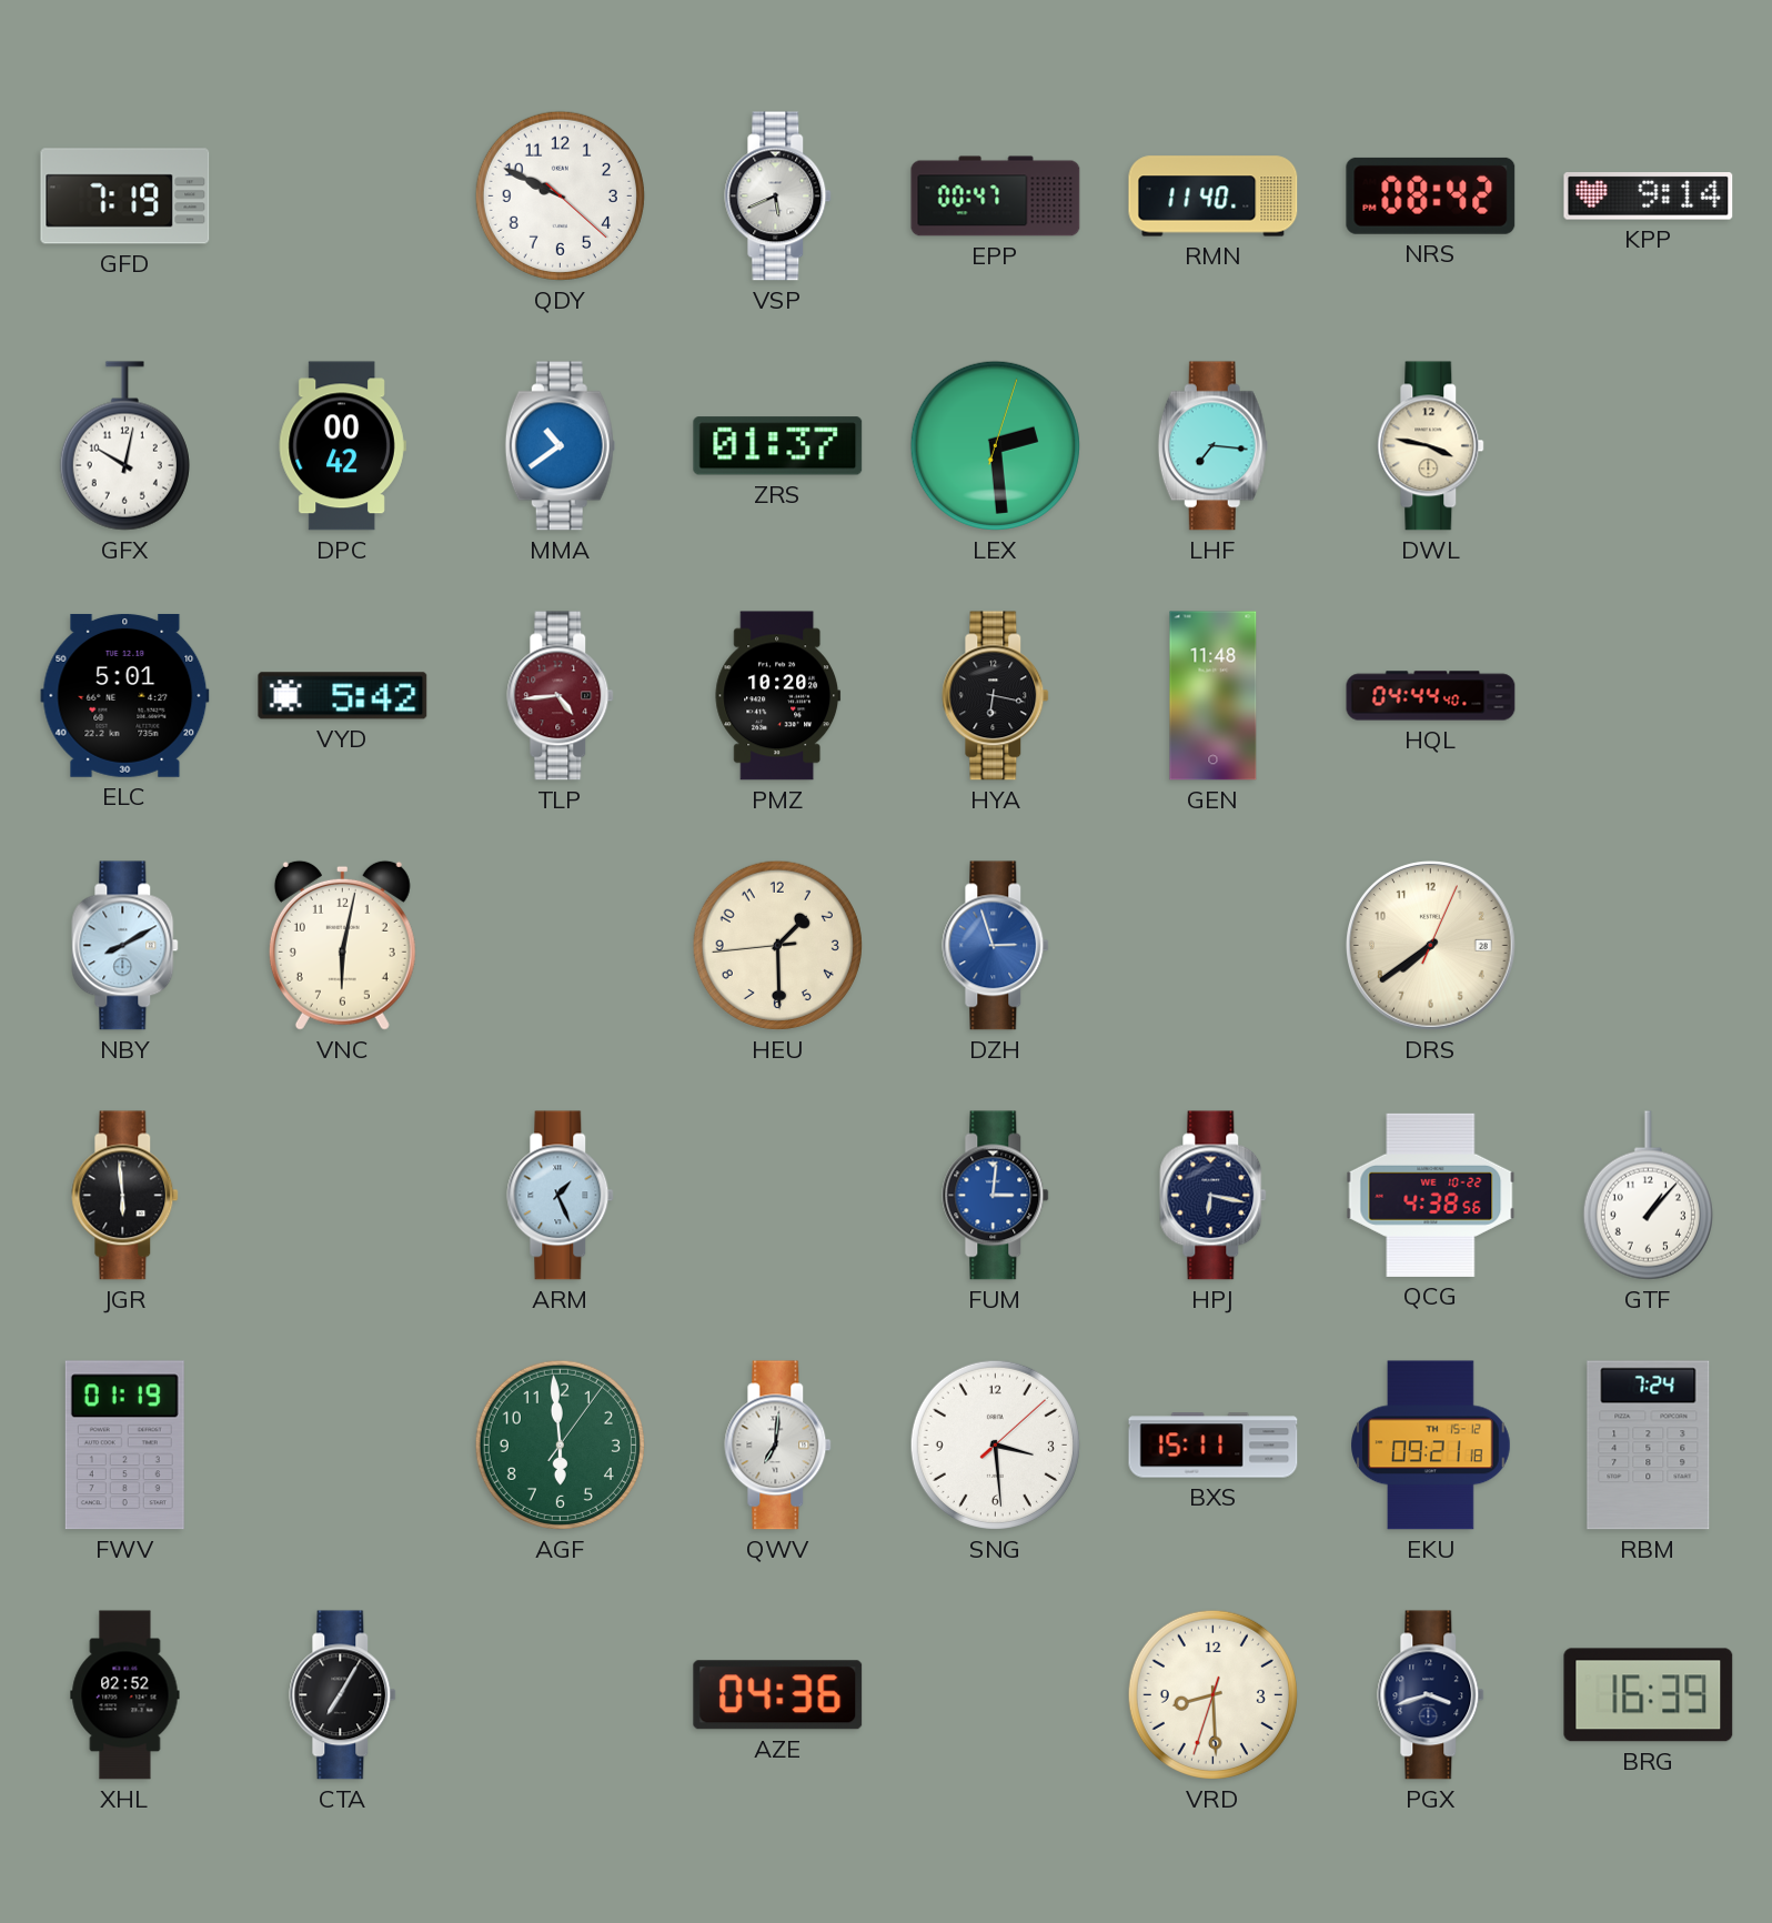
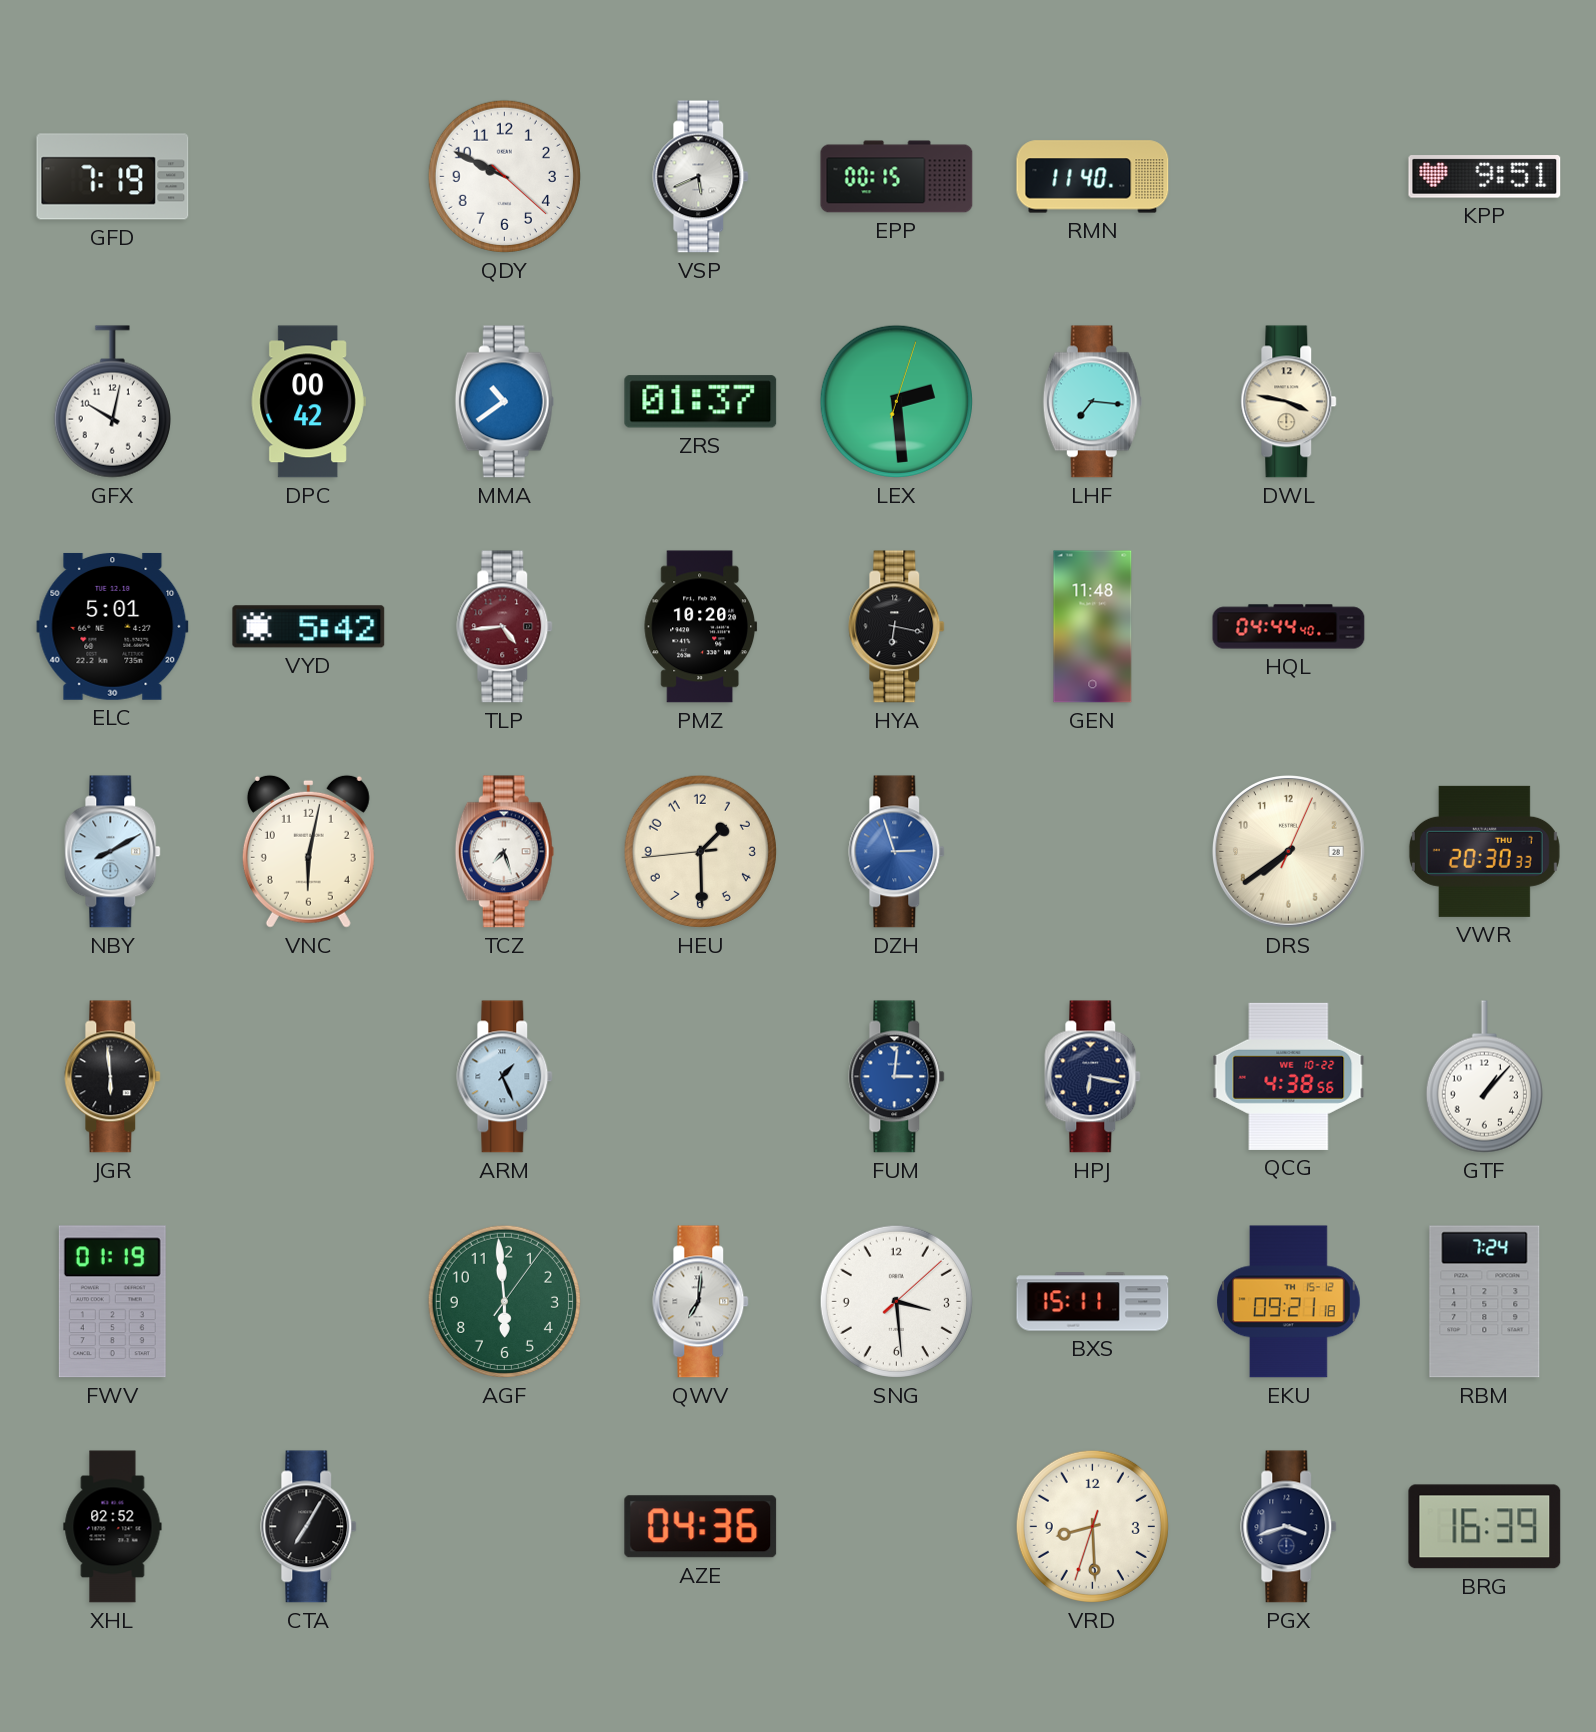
EPP: 00:47 -> 00:15 (897, 177)
NRS: 08:42 -> none (1431, 195)
KPP: 9:14 -> 9:51 (1485, 177)
TCZ: none -> 7:27 (504, 852)
VWR: none -> 20:30 (1484, 851)
